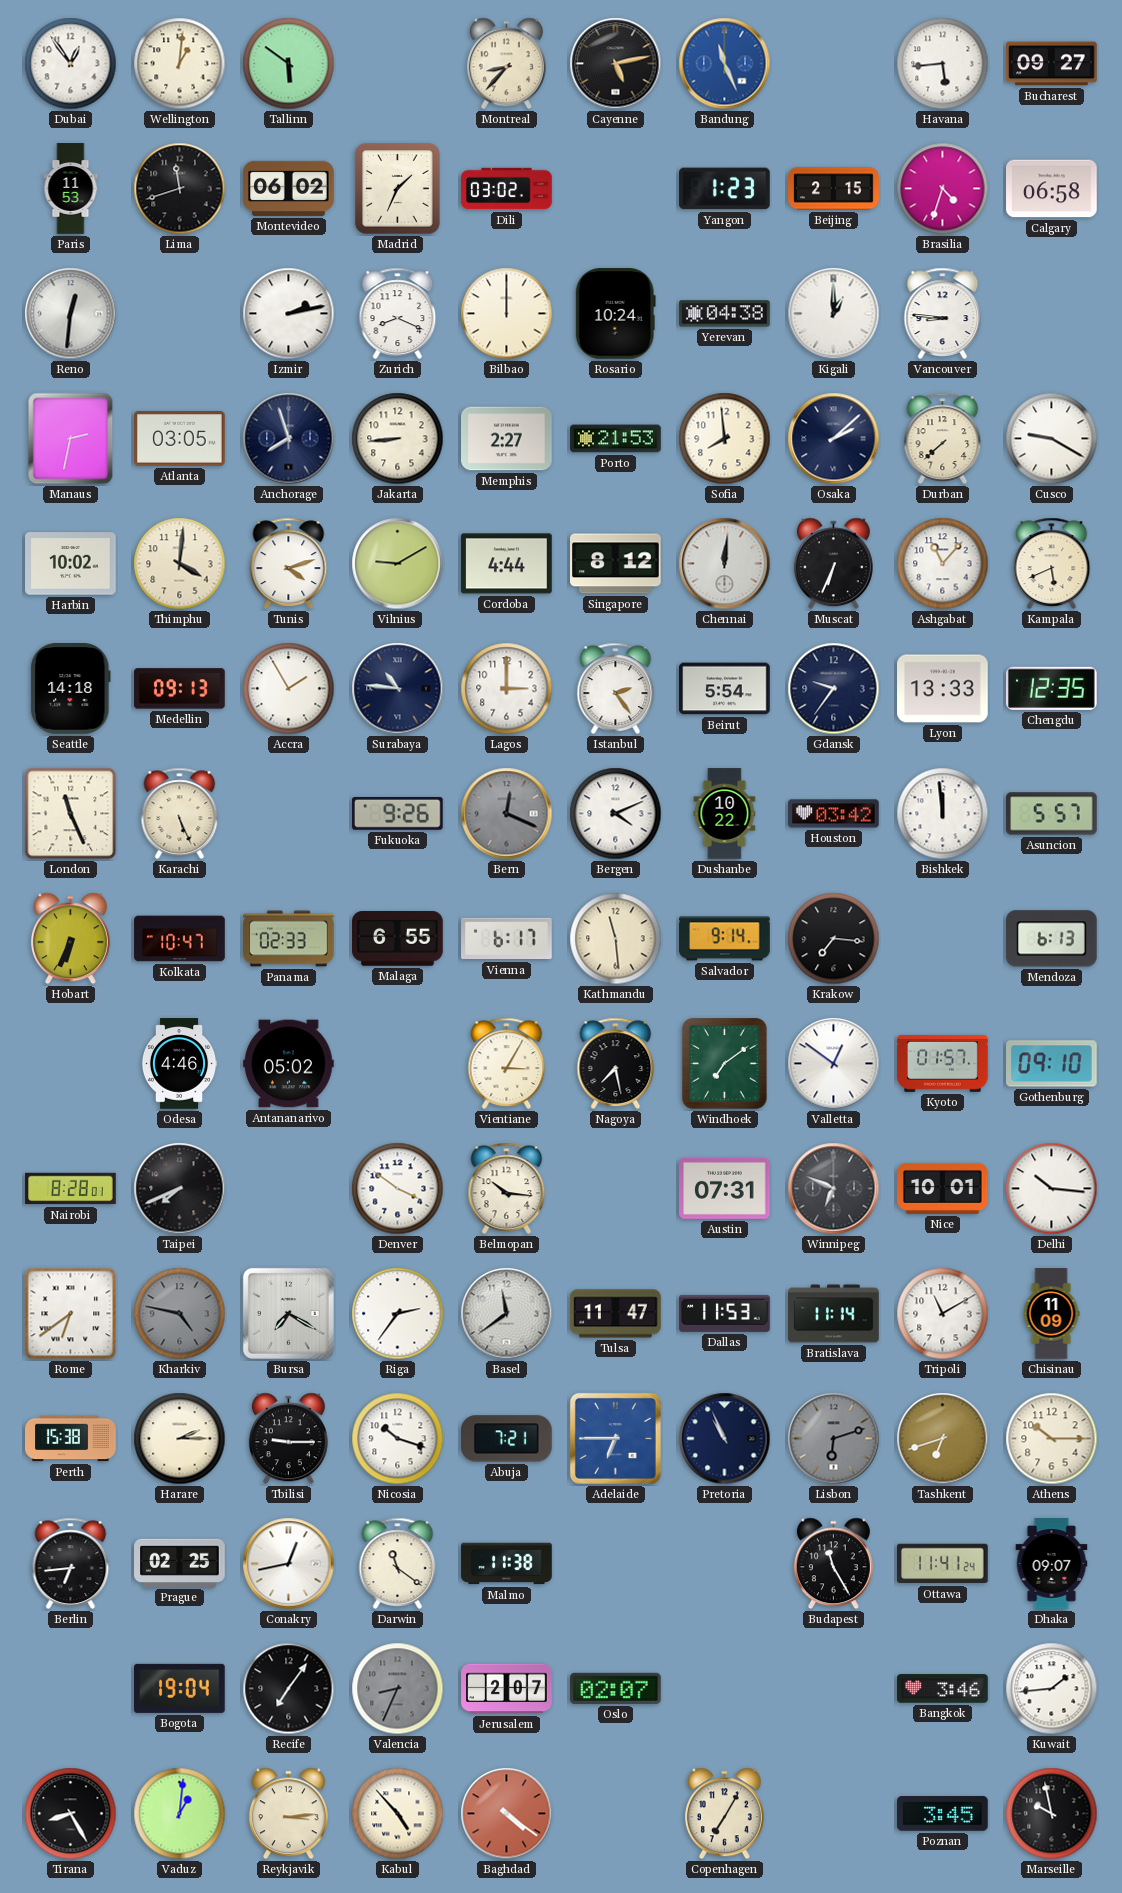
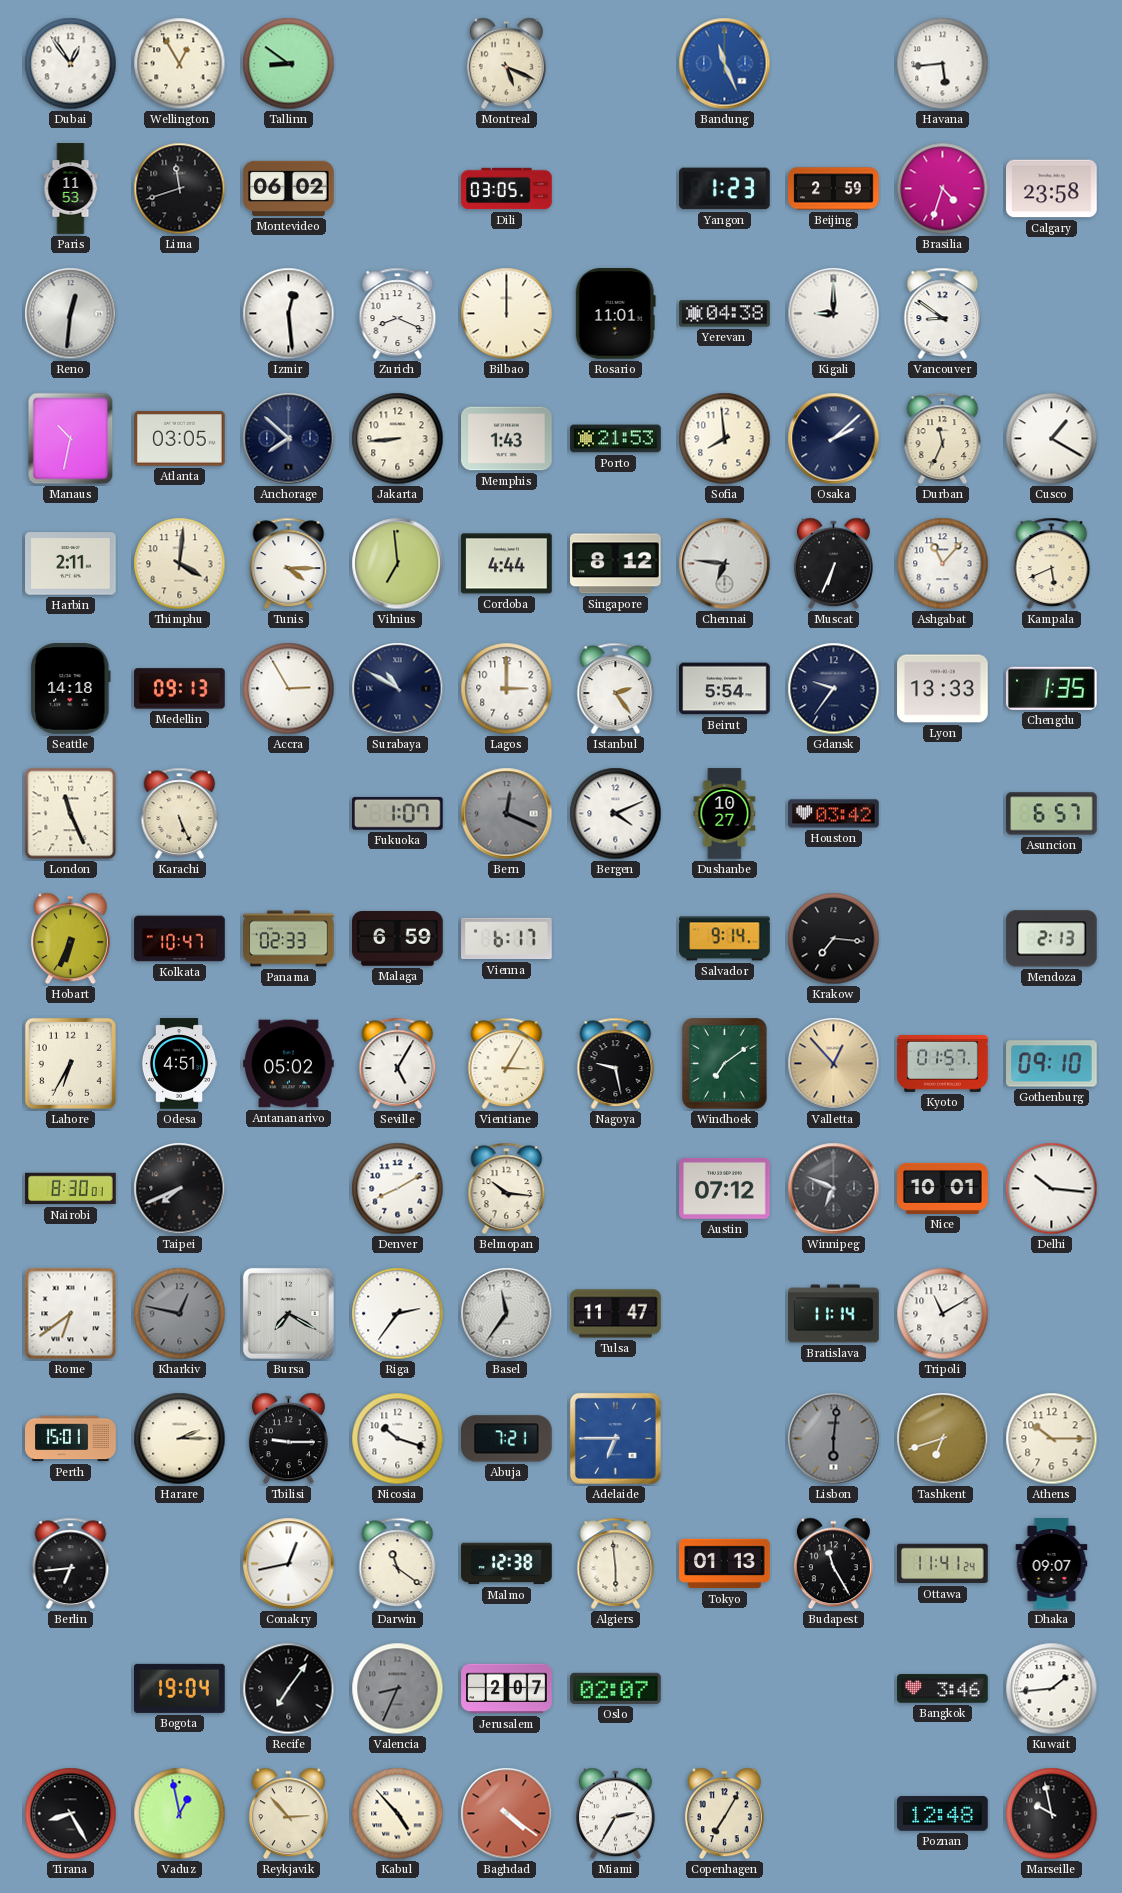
Wellington: 1:01 -> 12:55 (180, 64)
Tallinn: 5:51 -> 8:51 (289, 64)
Montreal: 8:37 -> 5:19 (506, 64)
Cayenne: 5:13 -> none (616, 64)
Bucharest: 09:27 -> none (1052, 64)
Madrid: 1:34 -> none (398, 189)
Dili: 03:02 -> 03:05 (507, 189)
Beijing: 2:15 -> 2:59 (834, 189)
Calgary: 06:58 -> 23:58 (1052, 189)
Izmir: 2:13 -> 12:29 (289, 314)
Rosario: 10:24 -> 11:01 (615, 314)
Kigali: 1:00 -> 9:00 (834, 314)
Vancouver: 8:46 -> 8:51 (943, 313)
Manaus: 2:32 -> 10:32 (71, 439)
Anchorage: 7:57 -> 7:52 (289, 439)
Memphis: 2:27 -> 1:43 (507, 439)
Durban: 7:38 -> 11:34 (943, 438)
Cusco: 9:20 -> 1:20 (1052, 439)
Harbin: 10:02 -> 2:11 (71, 564)
Tunis: 4:12 -> 4:15 (289, 563)
Vilnius: 9:10 -> 6:59 (398, 564)
Chennai: 12:01 -> 6:46 (725, 564)
Accra: 1:55 -> 2:55 (289, 689)
Surabaya: 10:46 -> 10:50 (398, 689)
Chengdu: 12:35 -> 1:35 (1052, 688)
Fukuoka: 9:26 -> 1:07 (398, 813)
Dushanbe: 10:22 -> 10:27 (725, 814)
Bishkek: 11:59 -> none (943, 814)
Asuncion: 5:57 -> 6:57 (1052, 814)
Malaga: 6:55 -> 6:59 (398, 939)
Kathmandu: 11:29 -> none (616, 939)
Mendoza: 6:13 -> 2:13 (1052, 939)
Lahore: none -> 6:35 (70, 1063)
Odesa: 4:46 -> 4:51 (179, 1064)
Seville: none -> 5:05 (398, 1063)
Nagoya: 7:28 -> 9:28 (616, 1063)
Valletta: 12:51 -> 12:53 (834, 1064)
Valletta dial: white -> champagne (834, 1064)
Nairobi: 8:28 -> 8:30 (71, 1189)
Denver: 3:51 -> 8:10 (398, 1189)
Austin: 07:31 -> 07:12 (725, 1188)
Kharkiv: 4:47 -> 12:47 (180, 1314)
Basel: 11:39 -> 11:36 (507, 1314)
Dallas: 11:53 -> none (725, 1313)
Chisinau: 11:09 -> none (1051, 1314)
Perth: 15:38 -> 15:01 (71, 1439)
Pretoria: 10:56 -> none (725, 1439)
Lisbon: 6:12 -> 6:01 (834, 1439)
Prague: 02:25 -> none (180, 1563)
Malmo: 11:38 -> 12:38 (507, 1564)
Algiers: none -> 5:59 (616, 1563)
Tokyo: none -> 01:13 (725, 1564)
Vaduz: 1:01 -> 12:58 (180, 1814)
Reykjavik: 3:14 -> 2:53 (288, 1814)
Miami: none -> 2:35 (615, 1814)
Poznan: 3:45 -> 12:48 (943, 1814)
